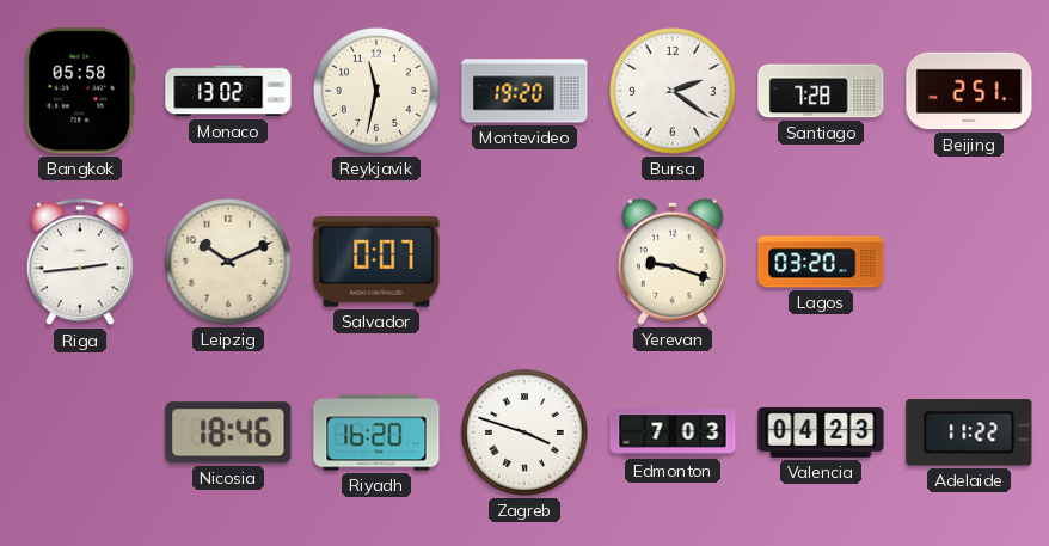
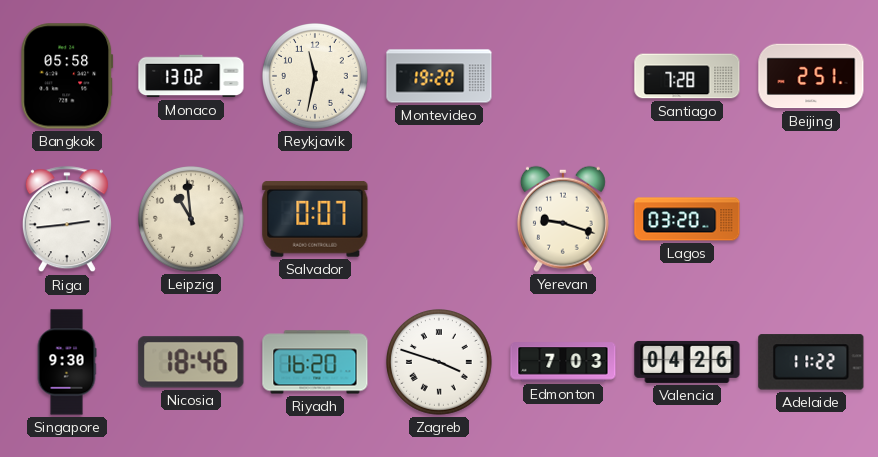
Bursa: 2:21 -> none (674, 92)
Leipzig: 10:11 -> 10:59 (192, 220)
Singapore: none -> 9:30 (67, 362)
Valencia: 04:23 -> 04:26 (687, 362)
